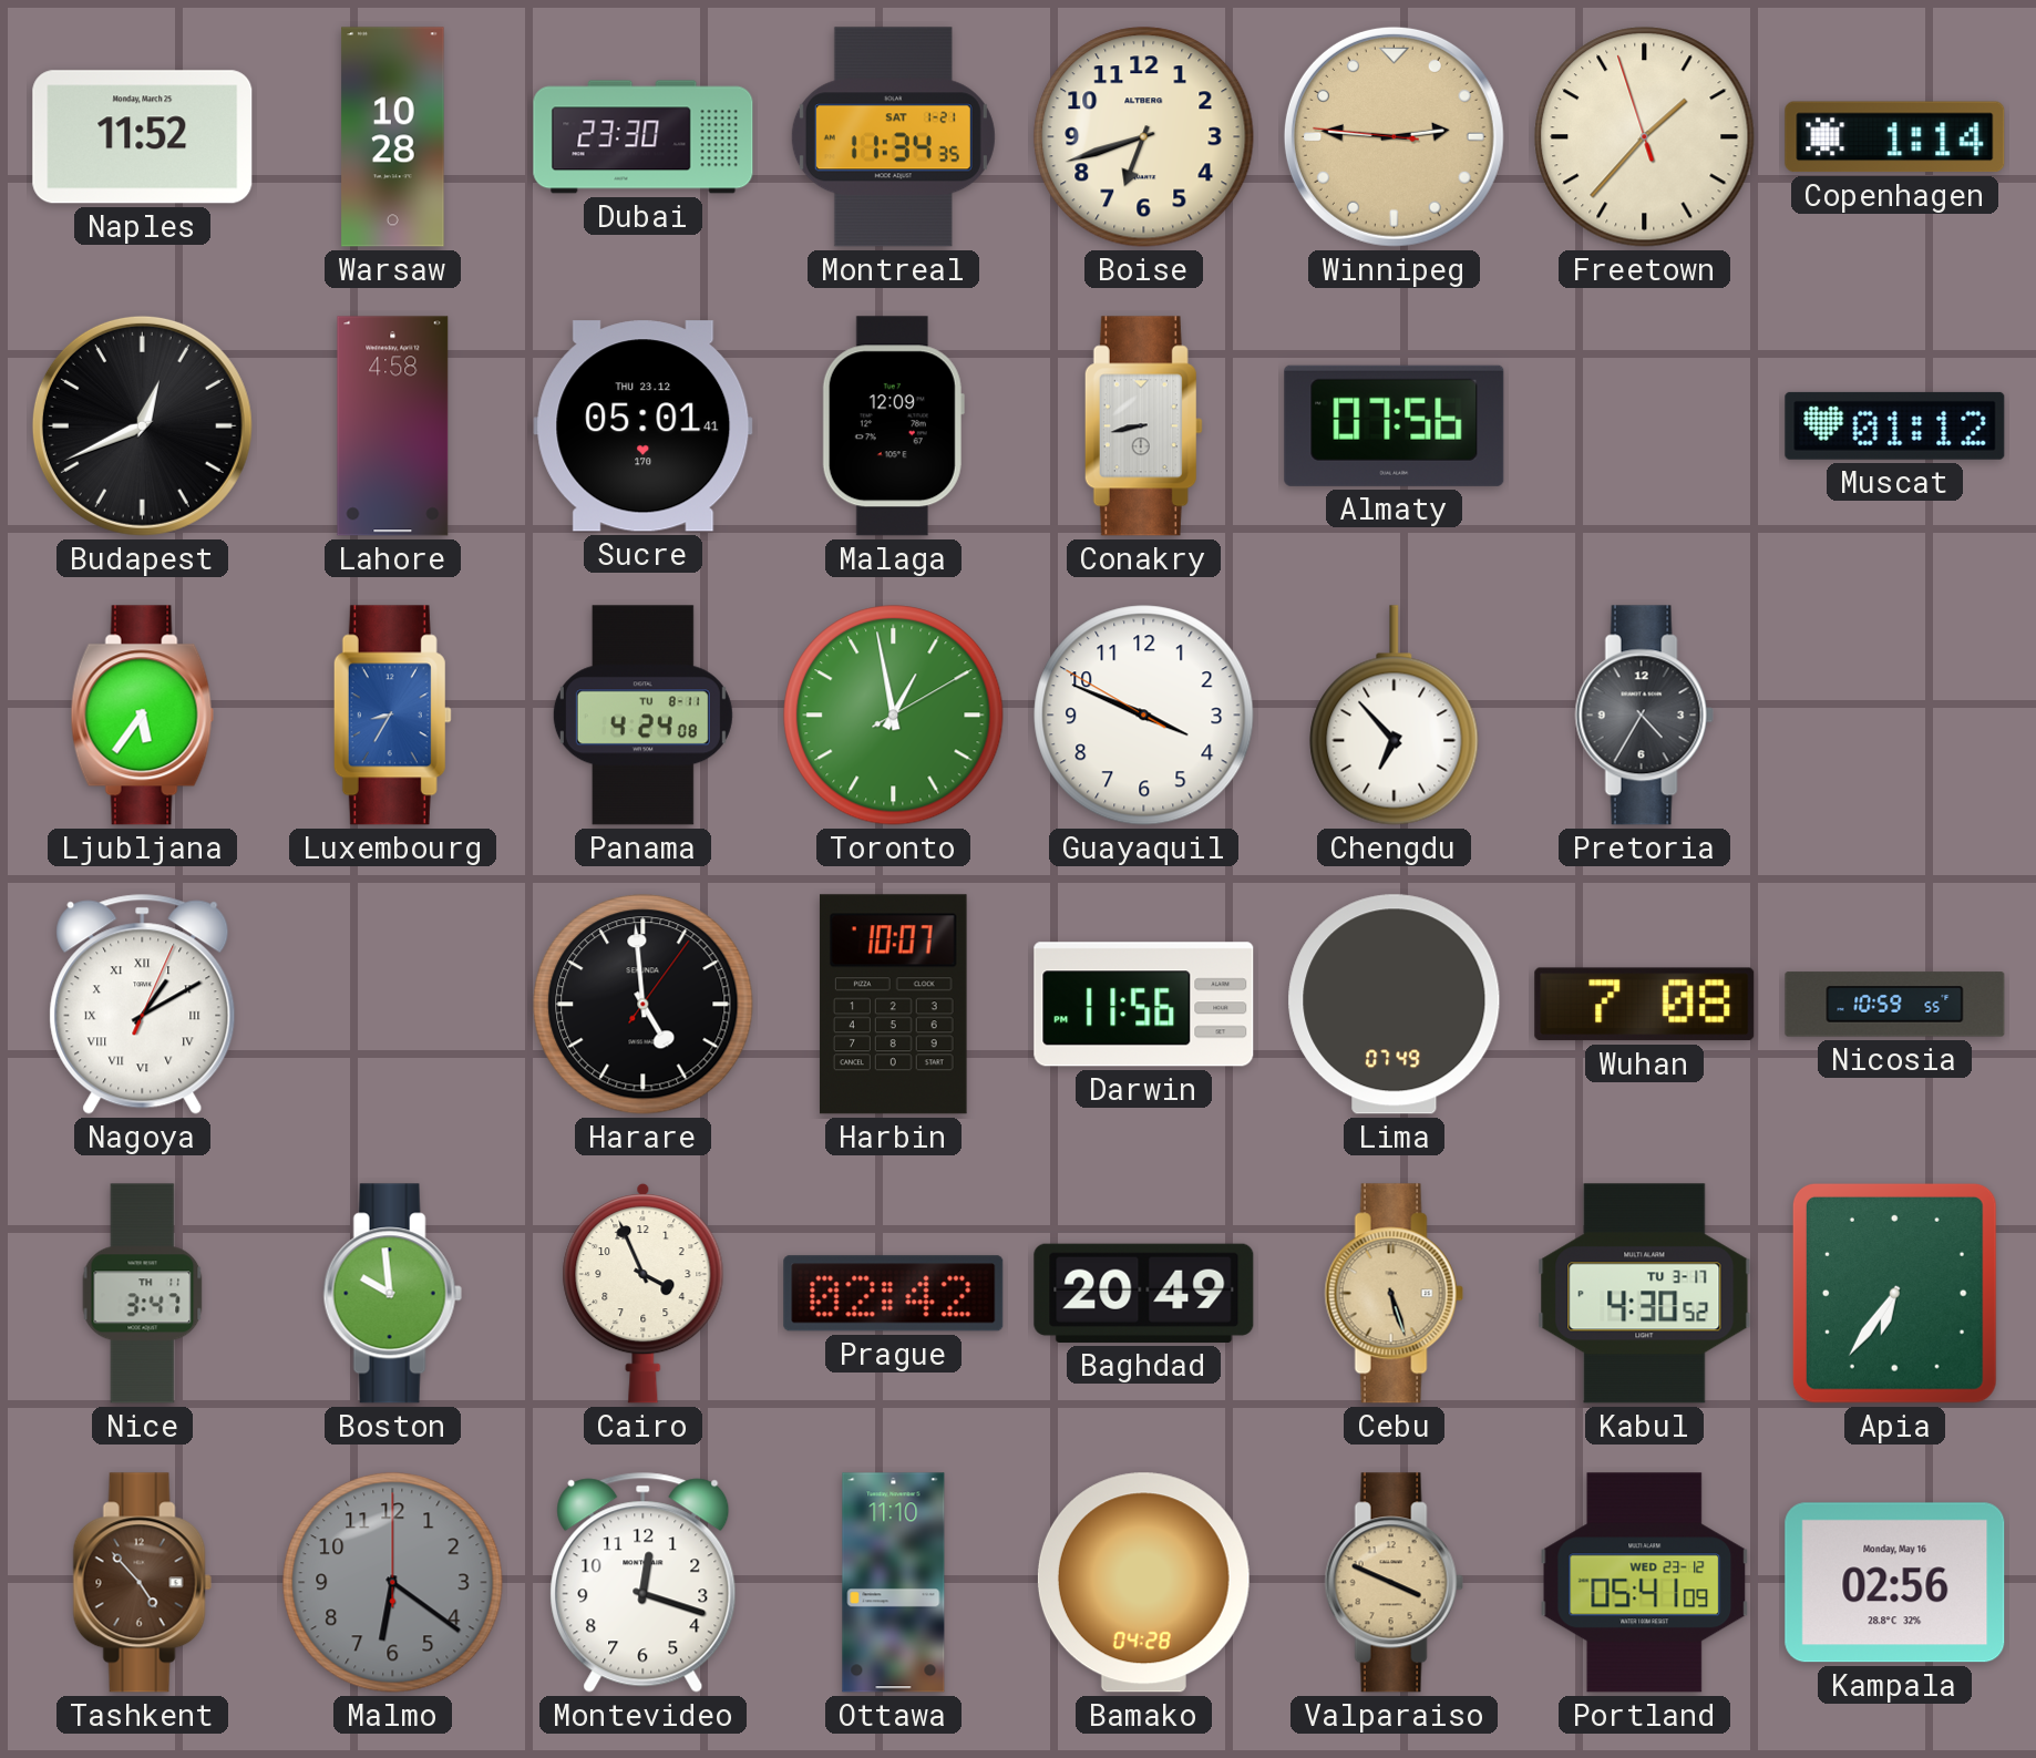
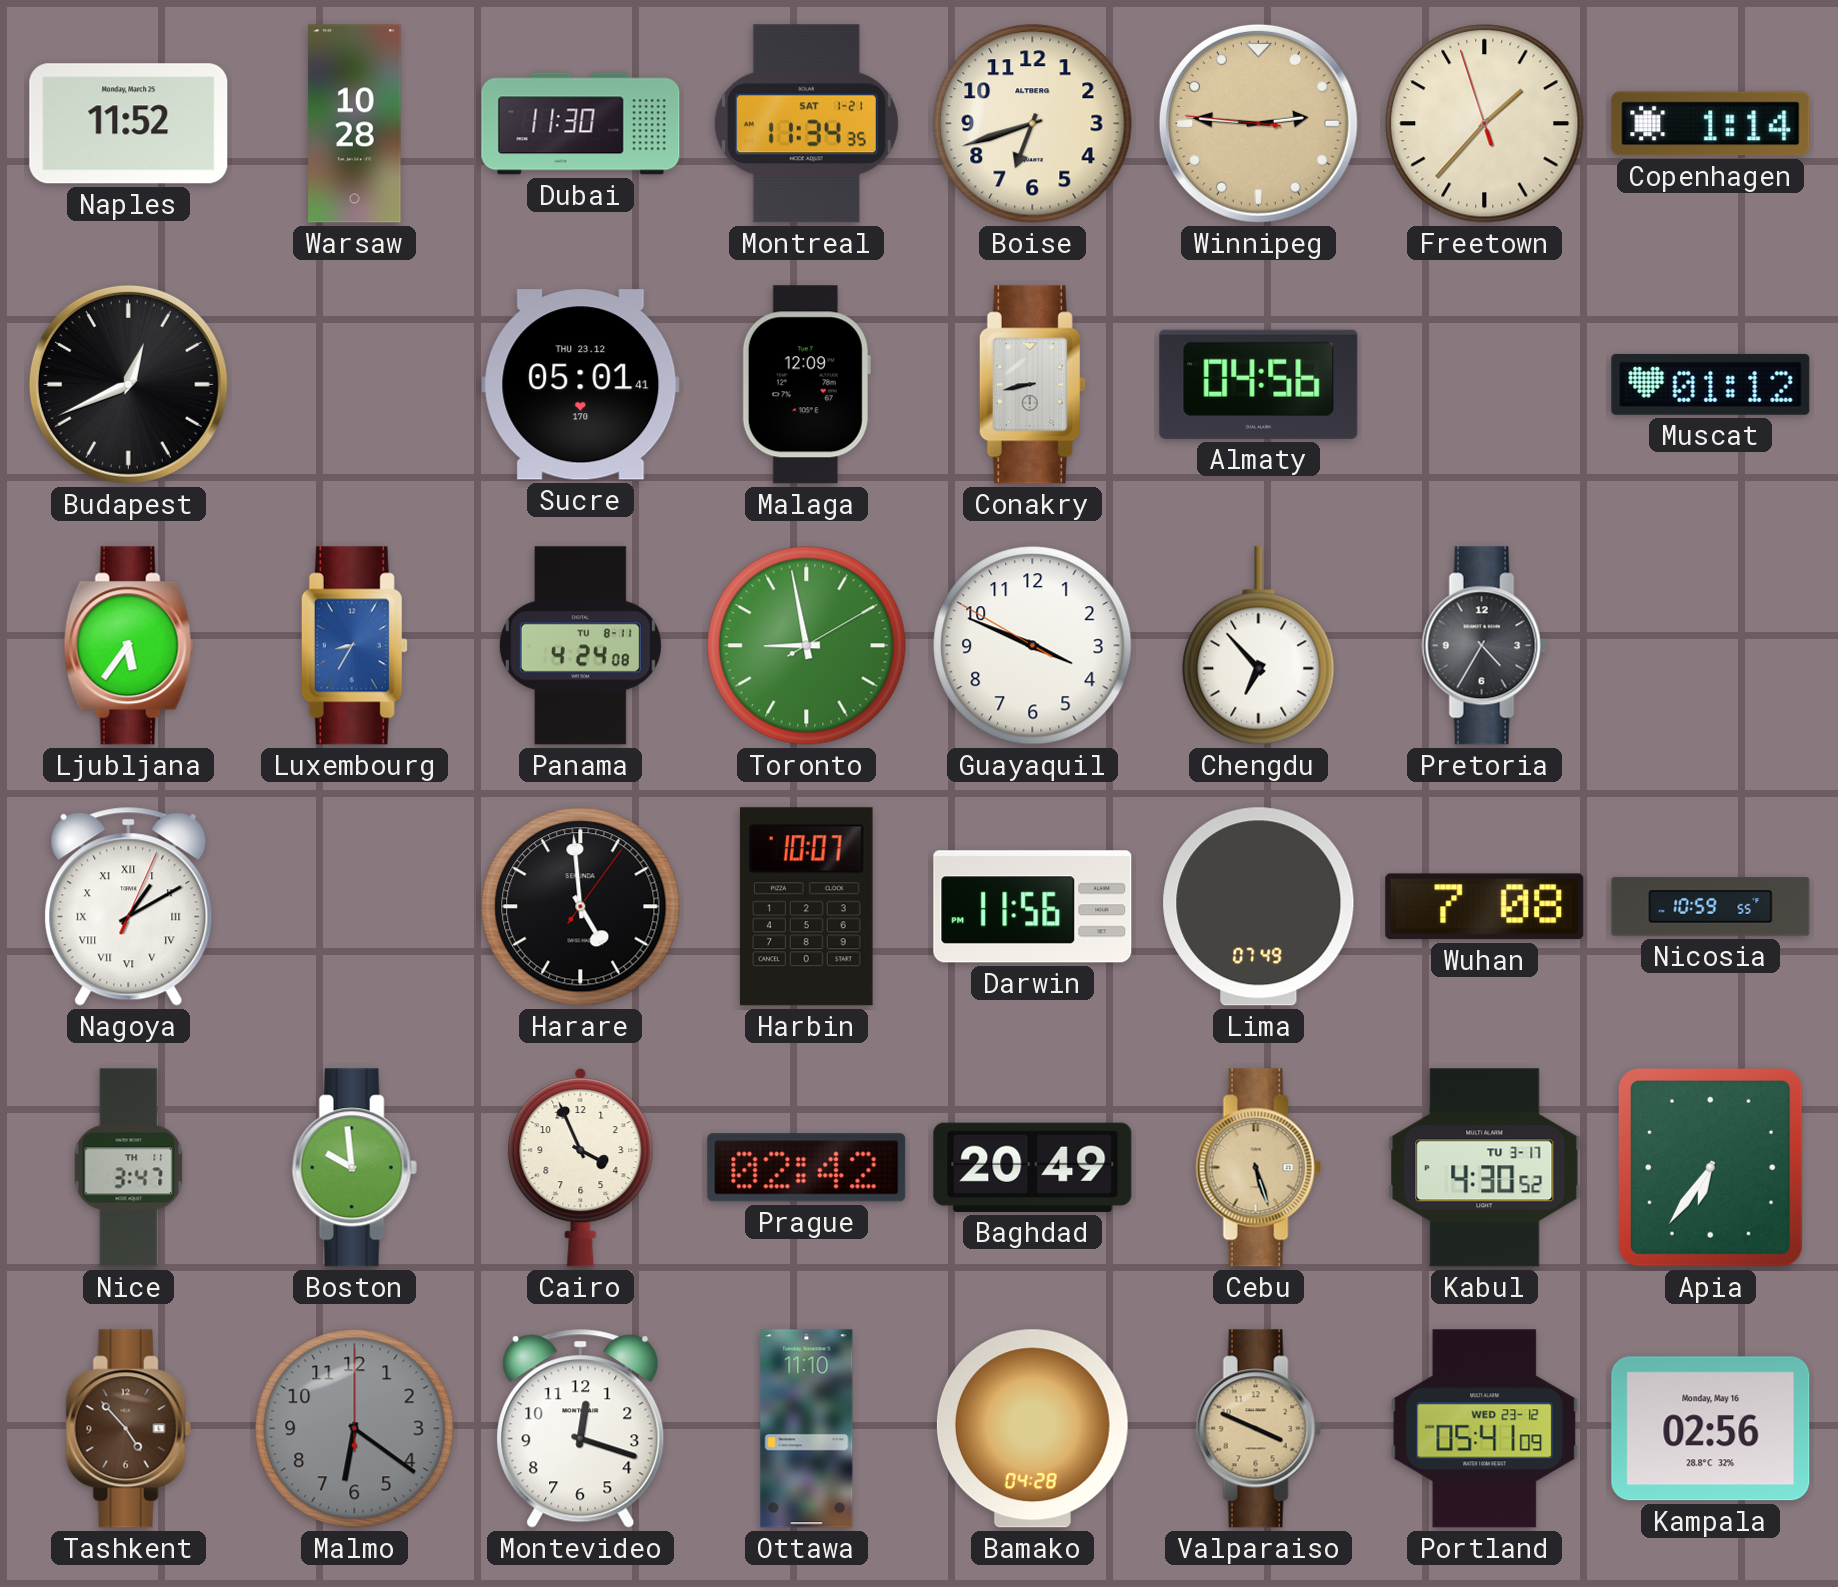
Dubai: 23:30 -> 11:30 (581, 124)
Lahore: 4:58 -> none (393, 426)
Almaty: 07:56 -> 04:56 (1259, 384)
Toronto: 12:58 -> 8:58 (807, 646)
